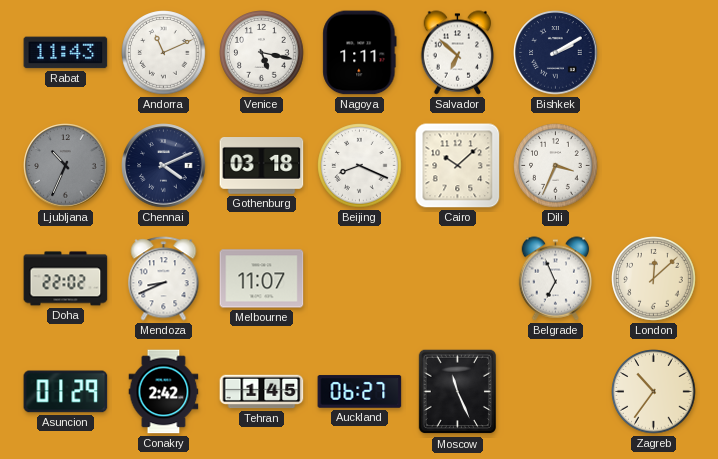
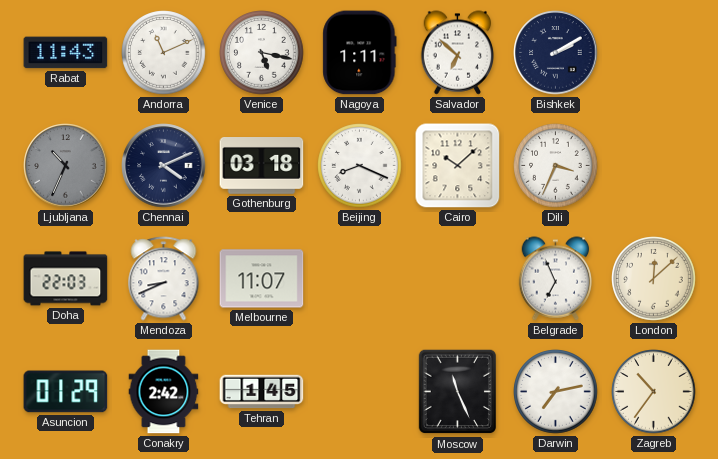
Doha: 22:02 -> 22:03 (66, 279)
Auckland: 06:27 -> none (360, 392)
Darwin: none -> 7:13 (556, 392)
